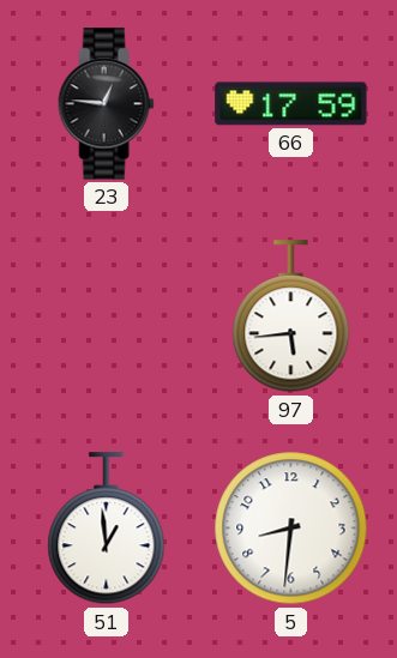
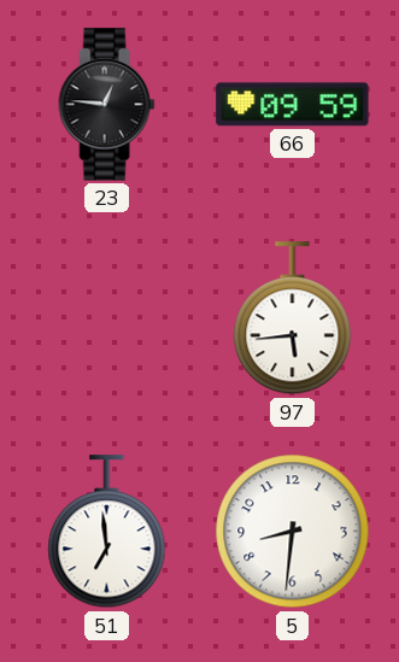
66: 17:59 -> 09:59 (293, 105)
51: 12:59 -> 6:59 (107, 532)
